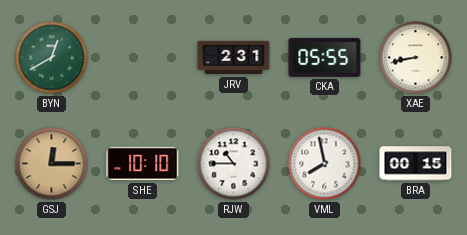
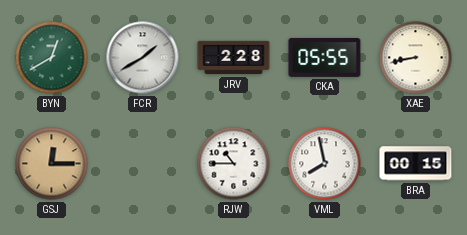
FCR: none -> 1:40 (143, 58)
JRV: 2:31 -> 2:28 (234, 58)
SHE: 10:10 -> none (143, 164)
